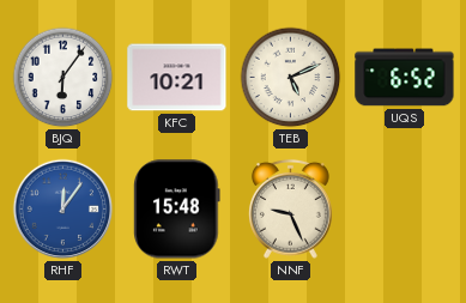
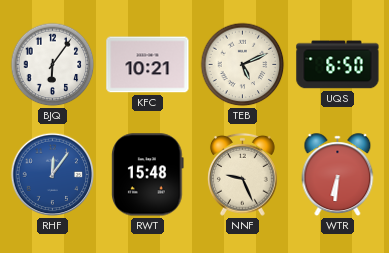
UQS: 6:52 -> 6:50 (338, 65)
WTR: none -> 6:31 (338, 175)
